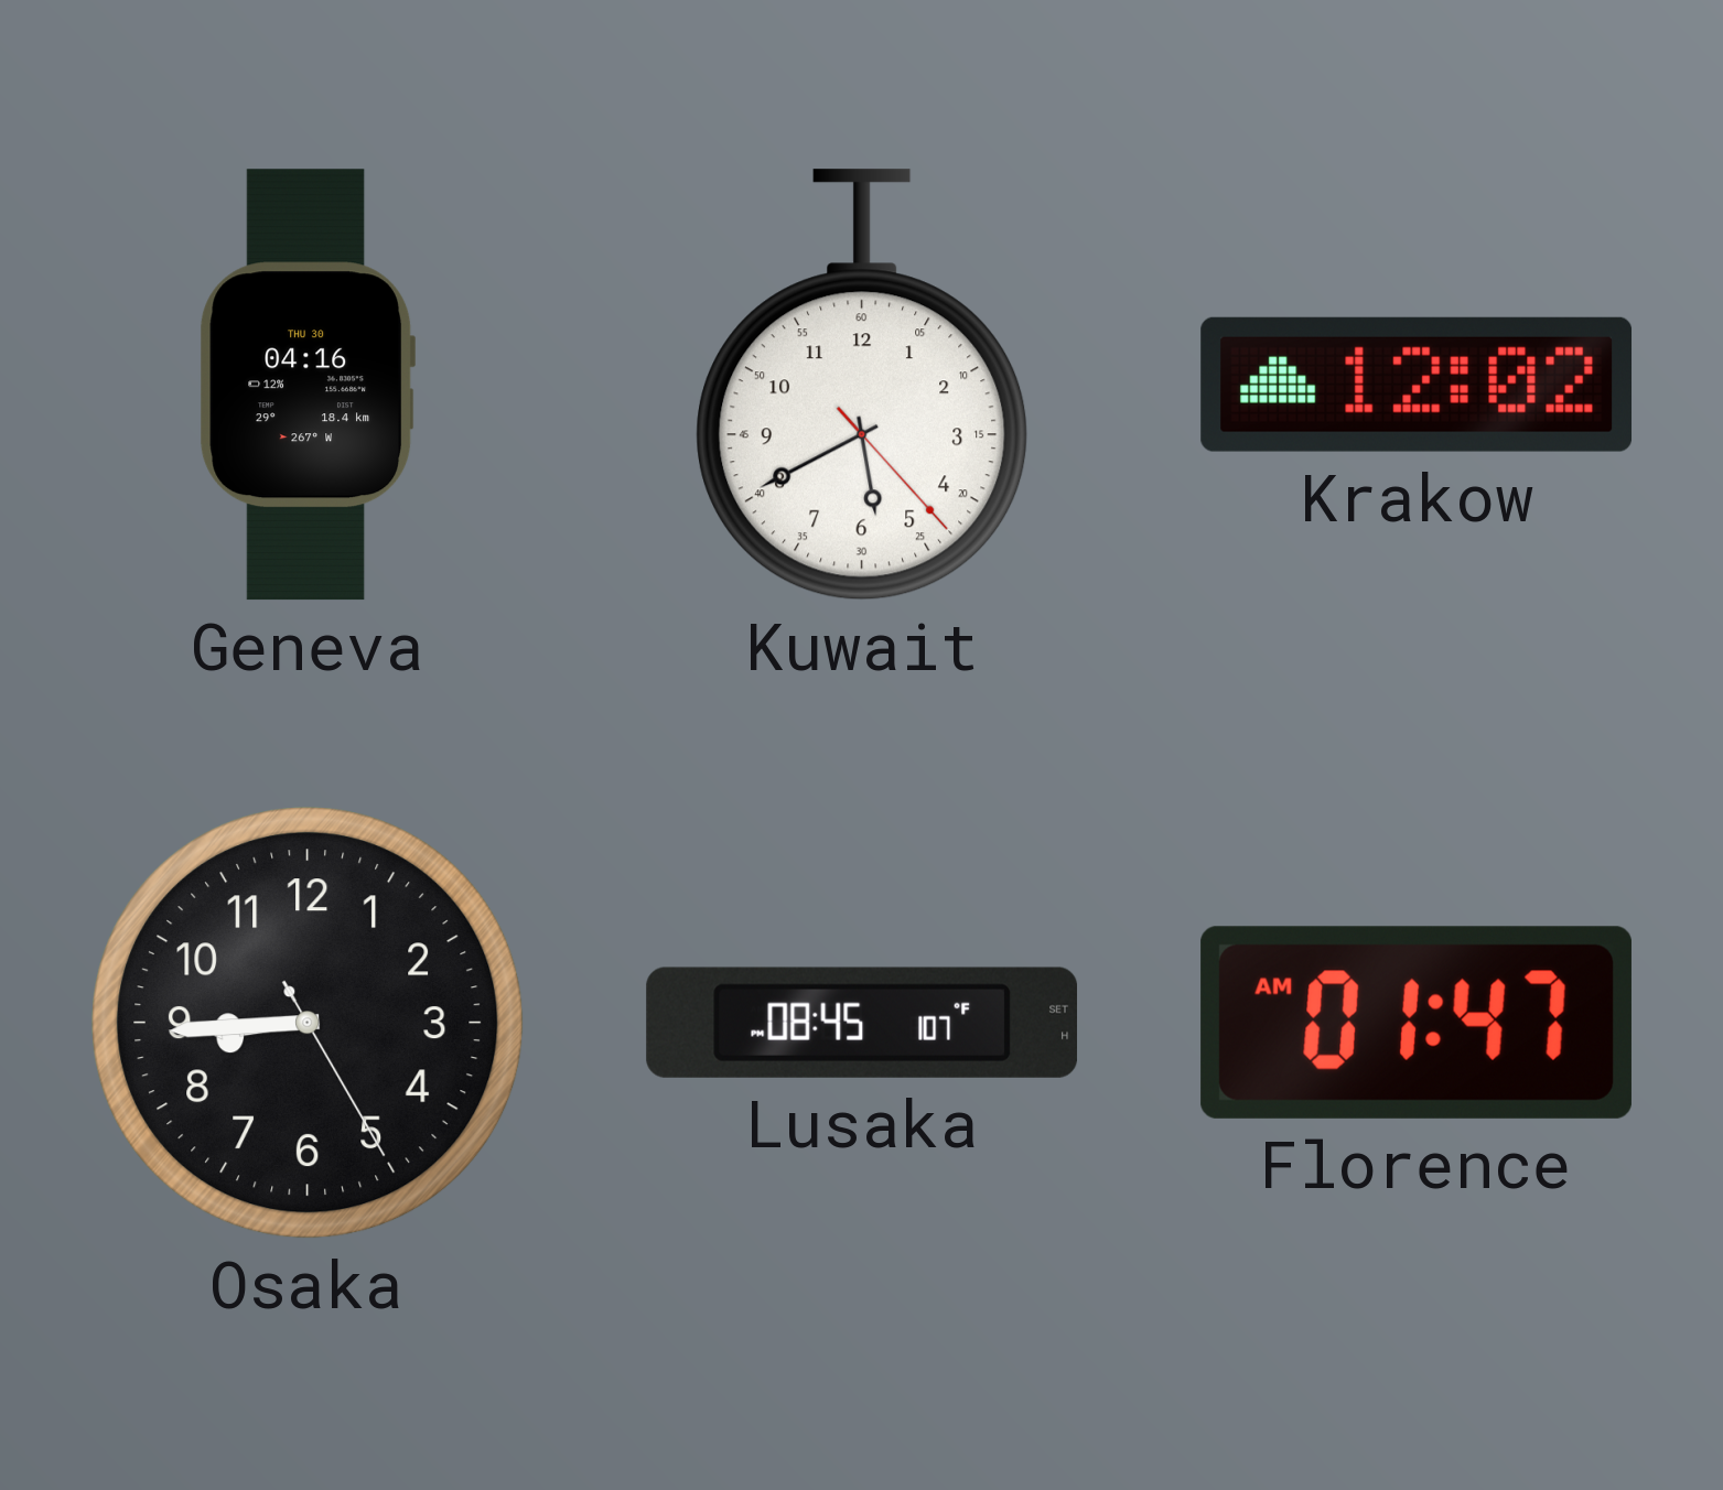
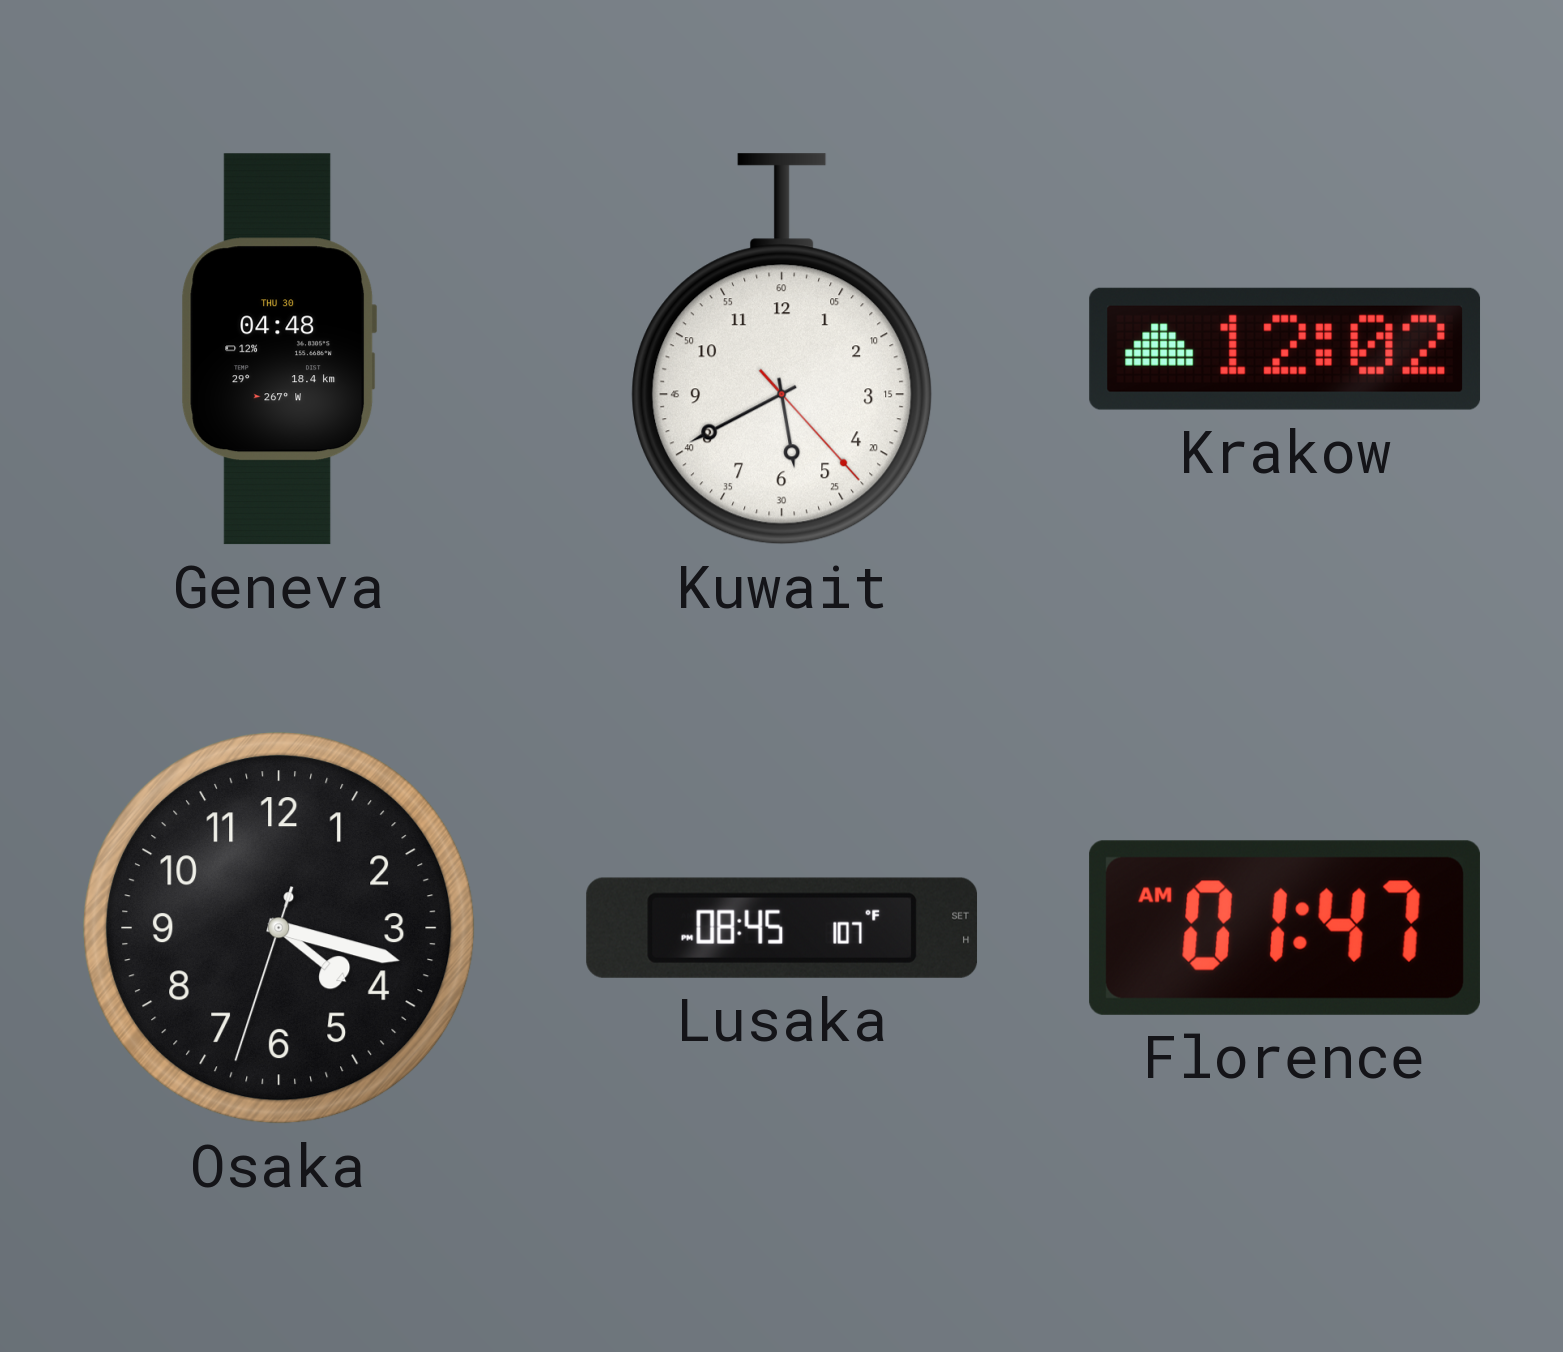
Geneva: 04:16 -> 04:48 (279, 349)
Osaka: 8:44 -> 4:17 (279, 928)
